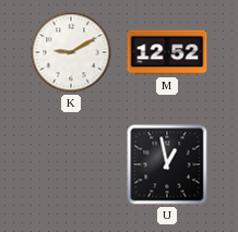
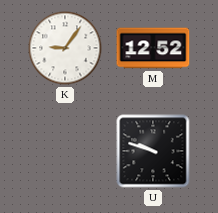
K: 9:10 -> 9:06 (65, 48)
U: 12:58 -> 9:48 (153, 151)
